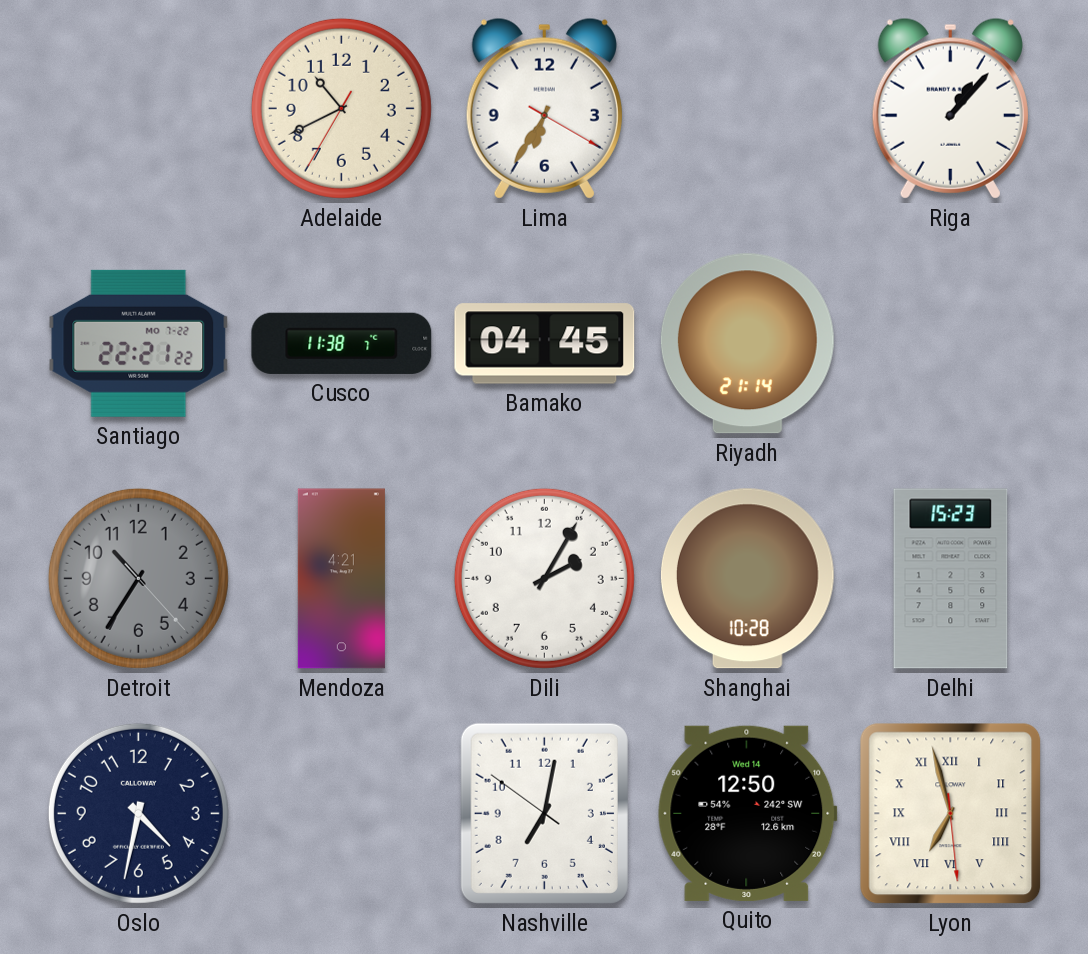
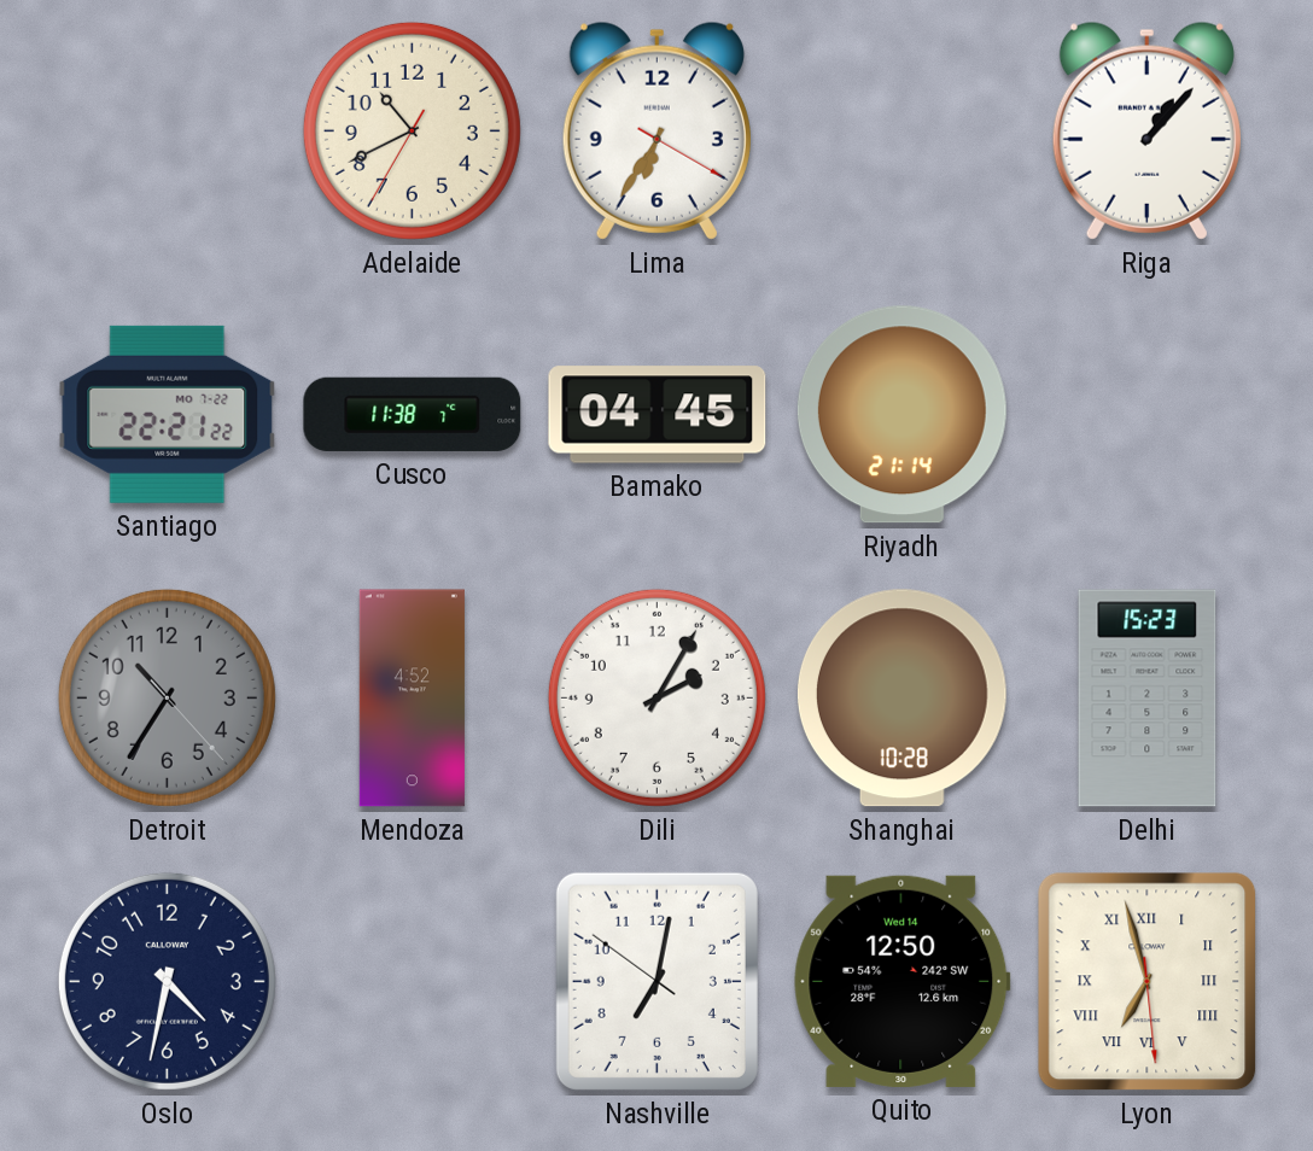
Mendoza: 4:21 -> 4:52 (412, 699)
